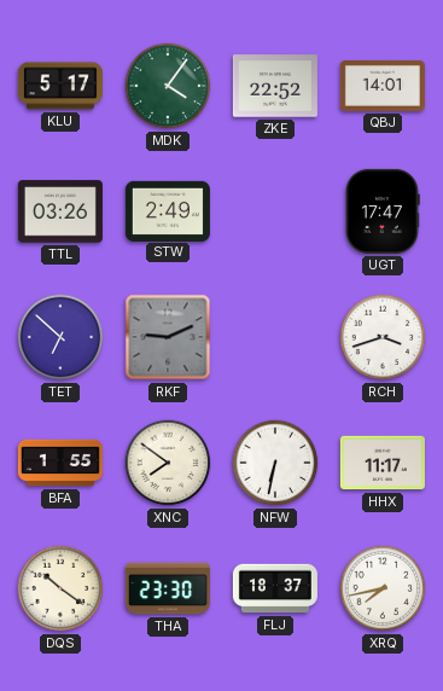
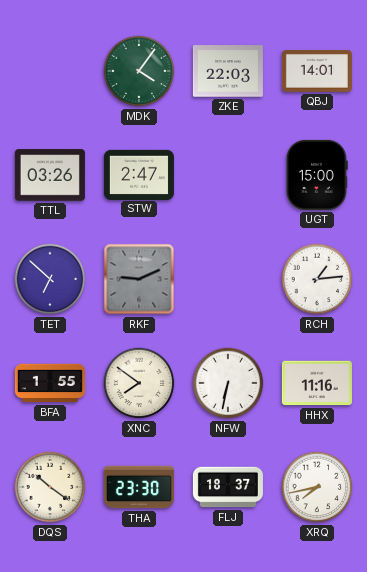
KLU: 5:17 -> none (60, 86)
ZKE: 22:52 -> 22:03 (228, 71)
STW: 2:49 -> 2:47 (139, 174)
UGT: 17:47 -> 15:00 (317, 175)
RCH: 3:42 -> 1:14 (317, 279)
HHX: 11:17 -> 11:16 (317, 383)
